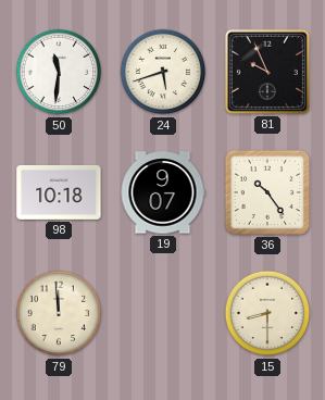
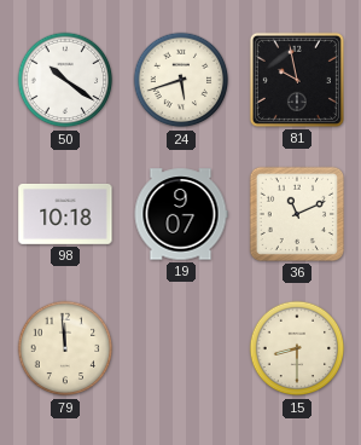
50: 11:31 -> 10:21 (65, 80)
81: 9:56 -> 9:58 (297, 80)
36: 10:24 -> 11:11 (297, 214)
